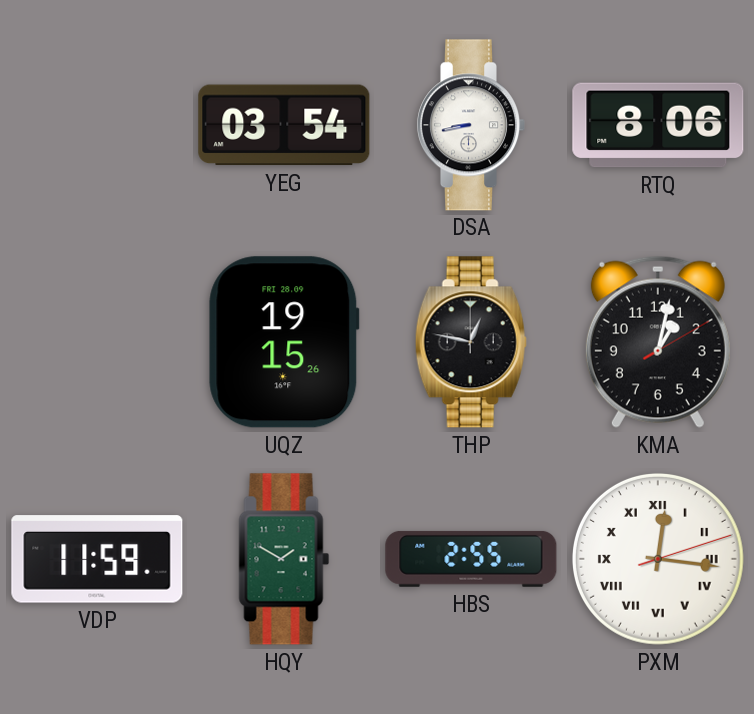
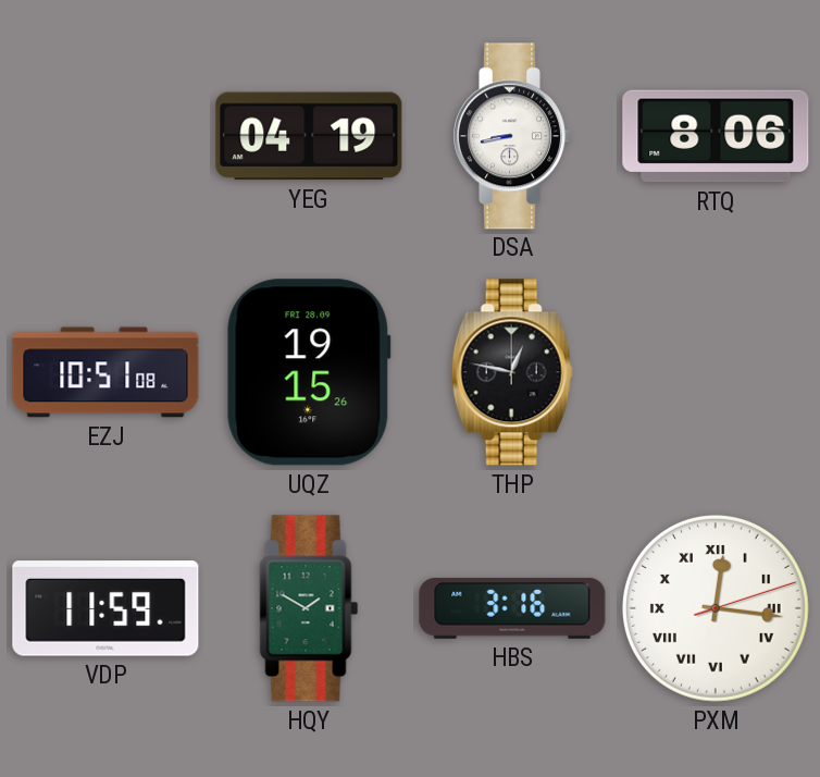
YEG: 03:54 -> 04:19 (309, 136)
EZJ: none -> 10:51 (105, 372)
KMA: 1:02 -> none (658, 342)
HBS: 2:55 -> 3:16 (512, 608)
